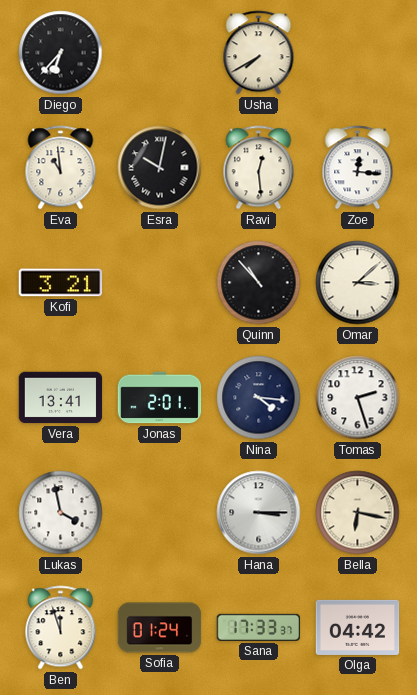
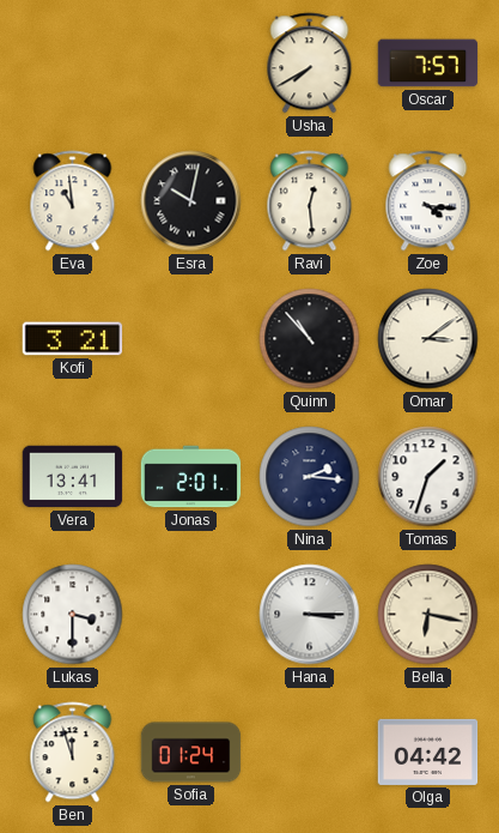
Diego: 6:37 -> none (61, 53)
Oscar: none -> 7:57 (428, 64)
Zoe: 12:16 -> 4:16 (428, 201)
Omar: 3:08 -> 3:09 (428, 339)
Nina: 4:16 -> 2:16 (310, 477)
Tomas: 2:27 -> 1:33 (428, 477)
Lukas: 3:58 -> 3:30 (73, 615)
Sana: 17:33 -> none (259, 627)
